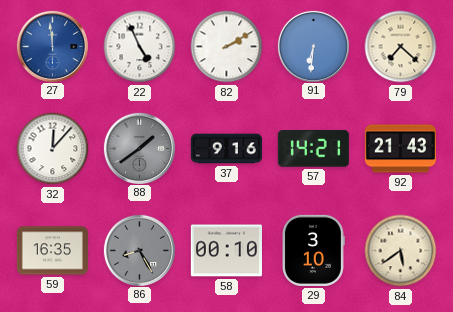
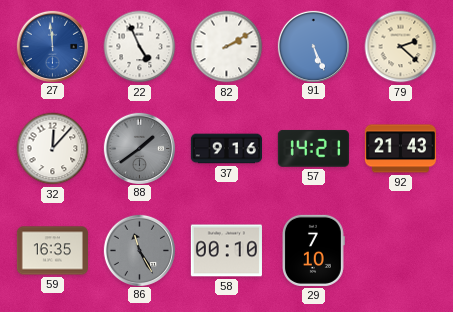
91: 6:31 -> 5:26 (313, 46)
79: 7:22 -> 2:22 (401, 47)
86: 8:25 -> 11:25 (139, 250)
29: 3:10 -> 7:10 (314, 250)
84: 5:39 -> none (401, 251)
